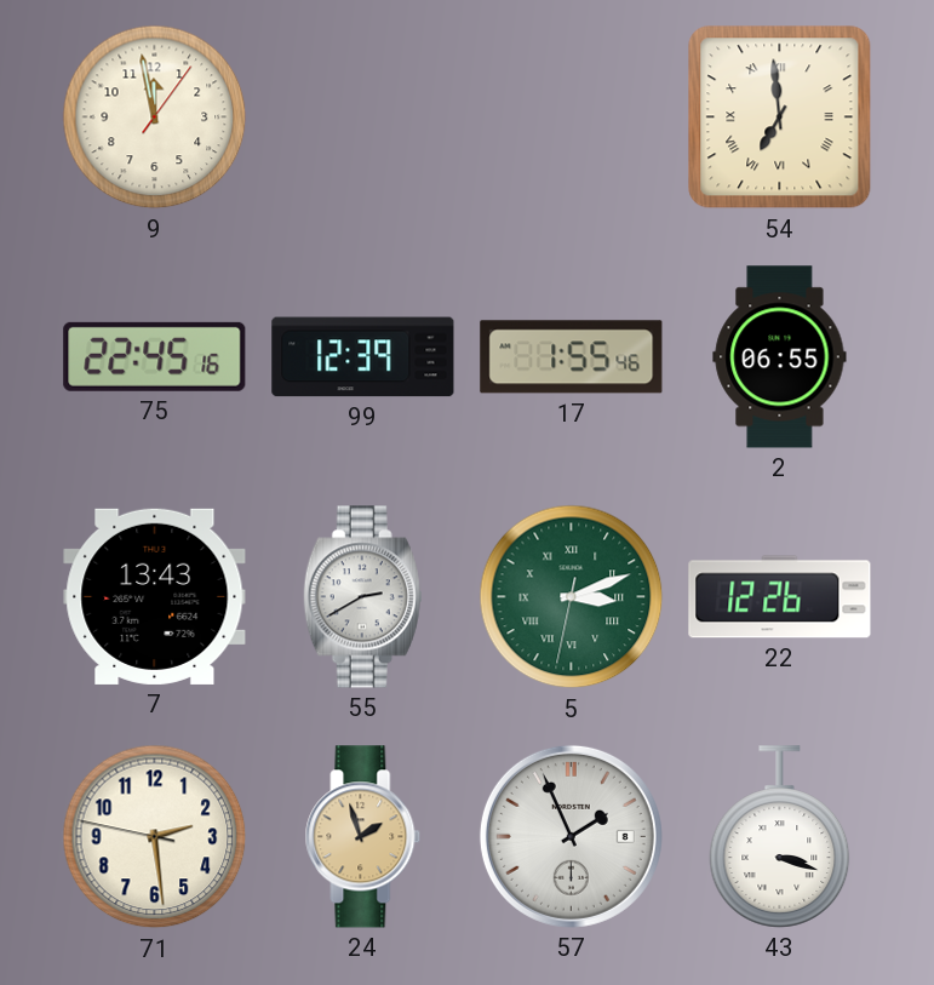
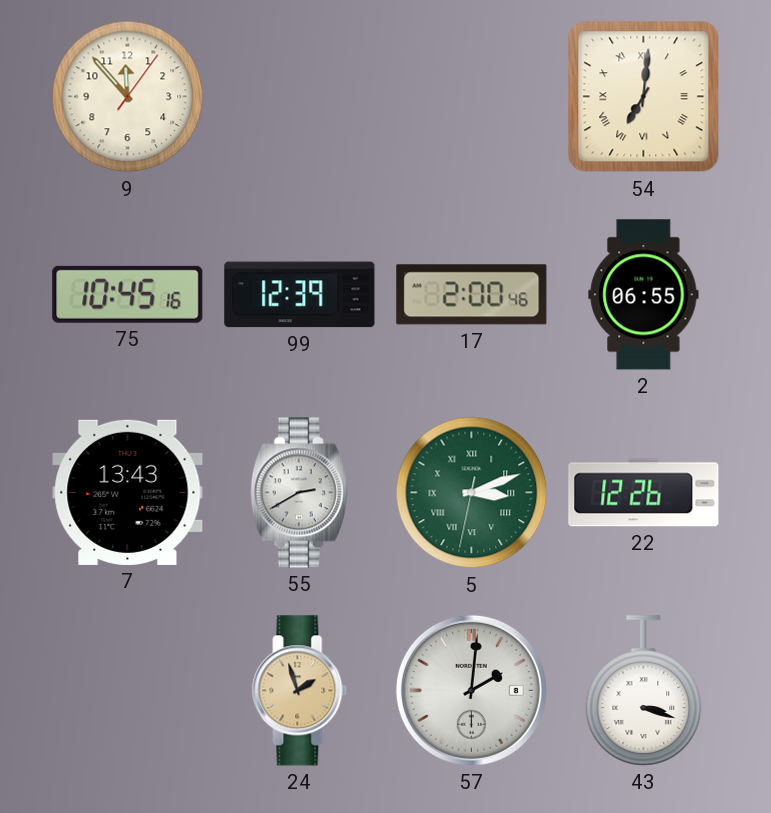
9: 11:58 -> 11:53 (128, 97)
54: 6:59 -> 7:01 (644, 97)
75: 22:45 -> 10:45 (128, 294)
17: 1:55 -> 2:00 (472, 295)
71: 2:28 -> none (155, 837)
57: 1:56 -> 2:01 (471, 690)
